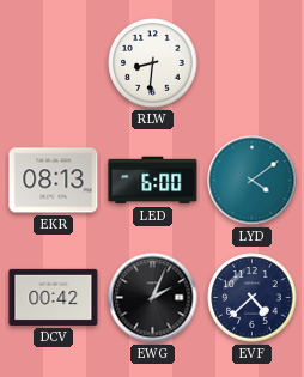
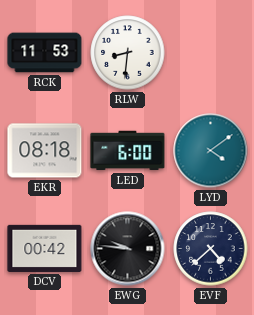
RCK: none -> 11:53 (45, 53)
EKR: 08:13 -> 08:18 (45, 151)
EWG: 2:04 -> 9:46 (128, 249)
